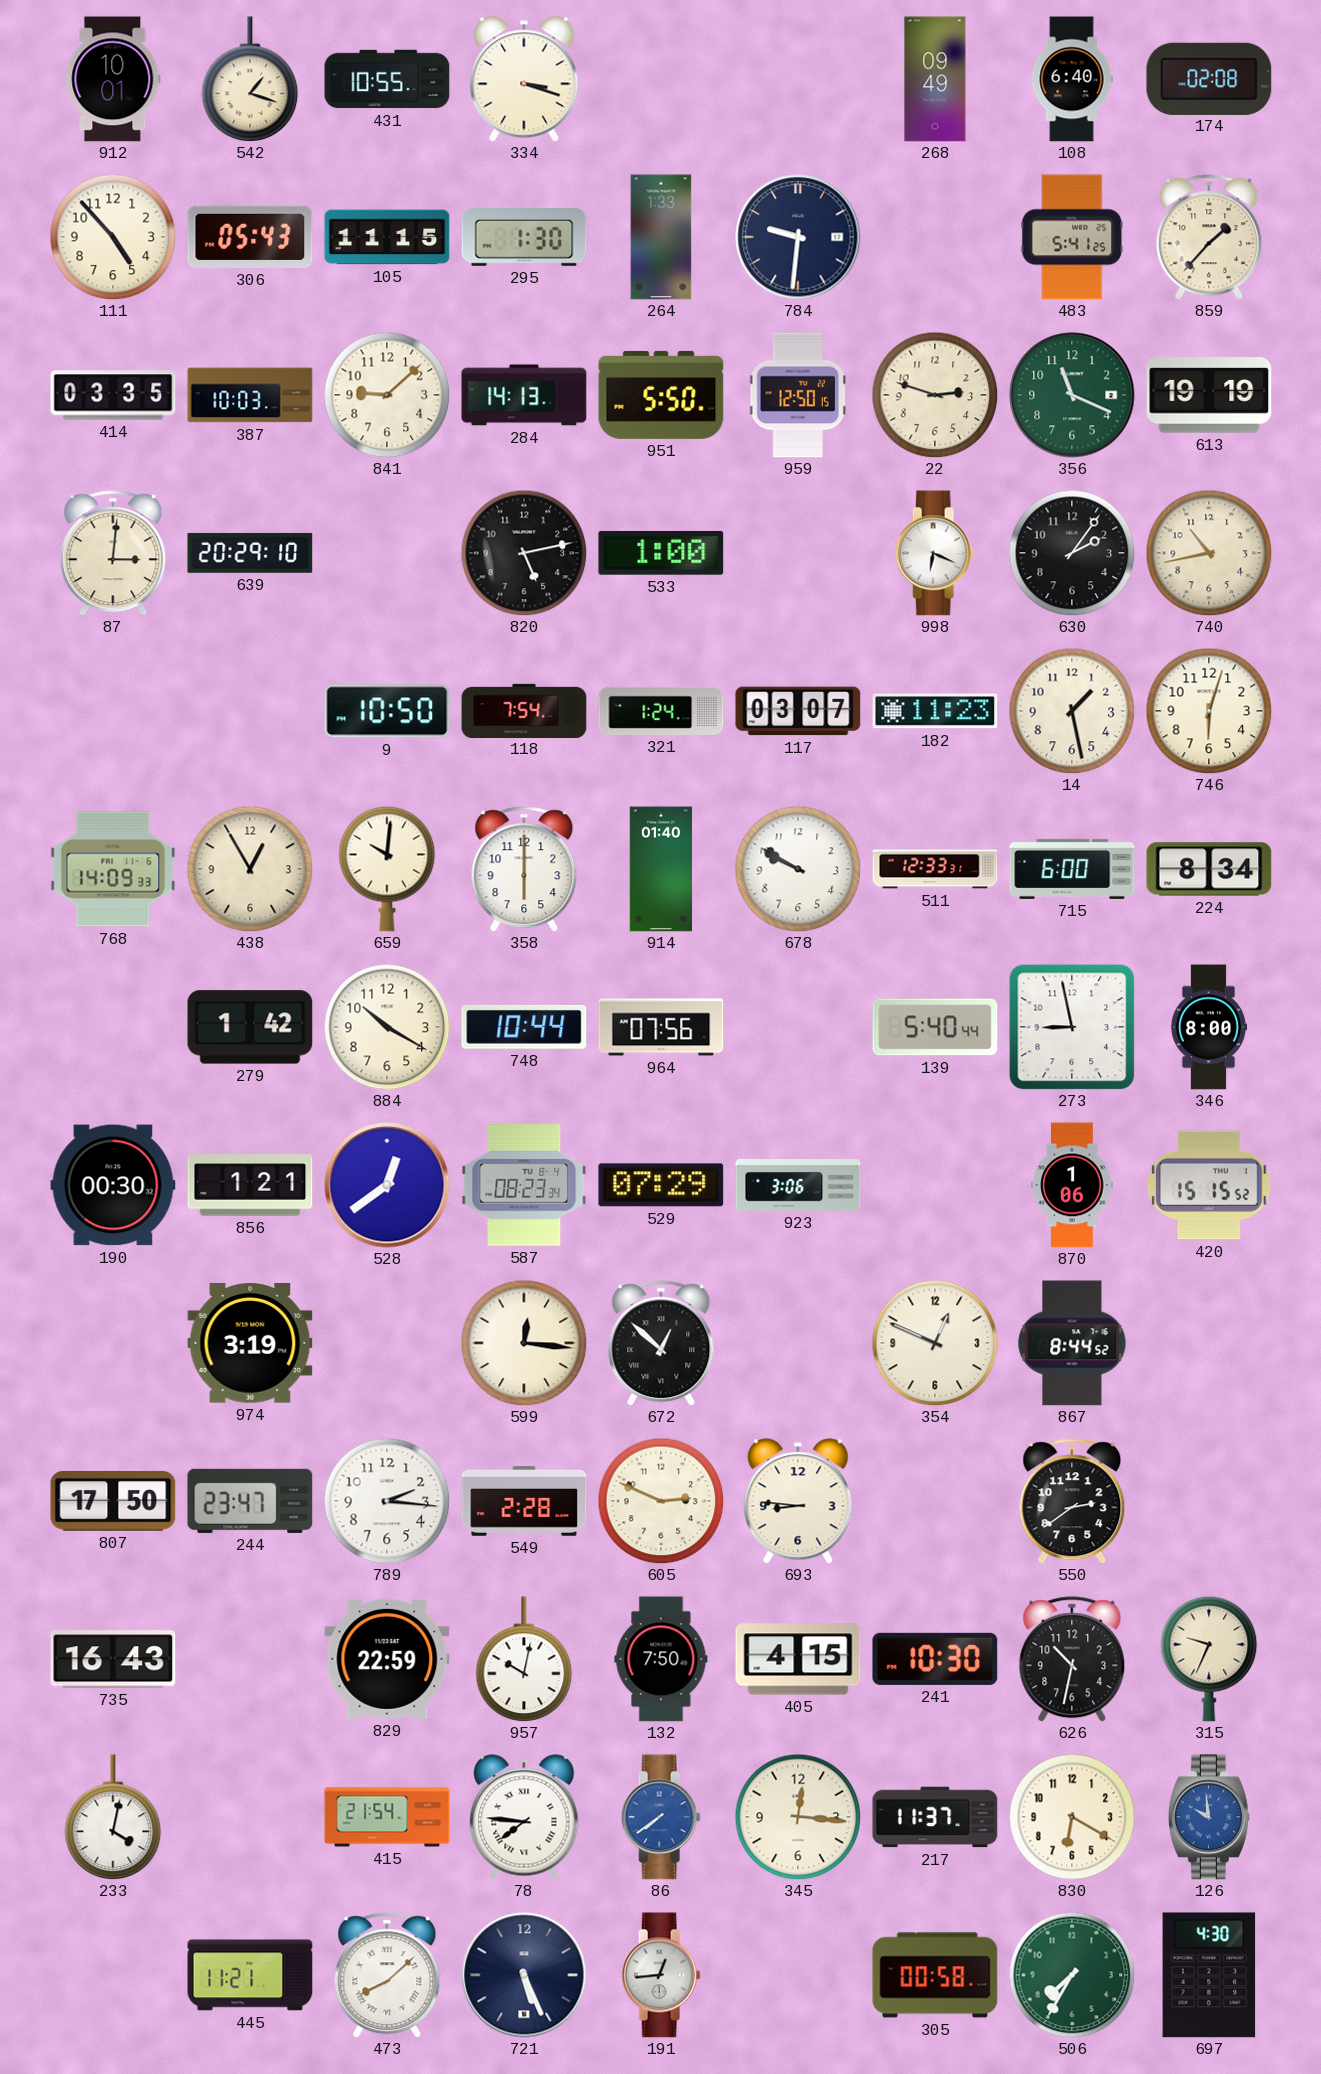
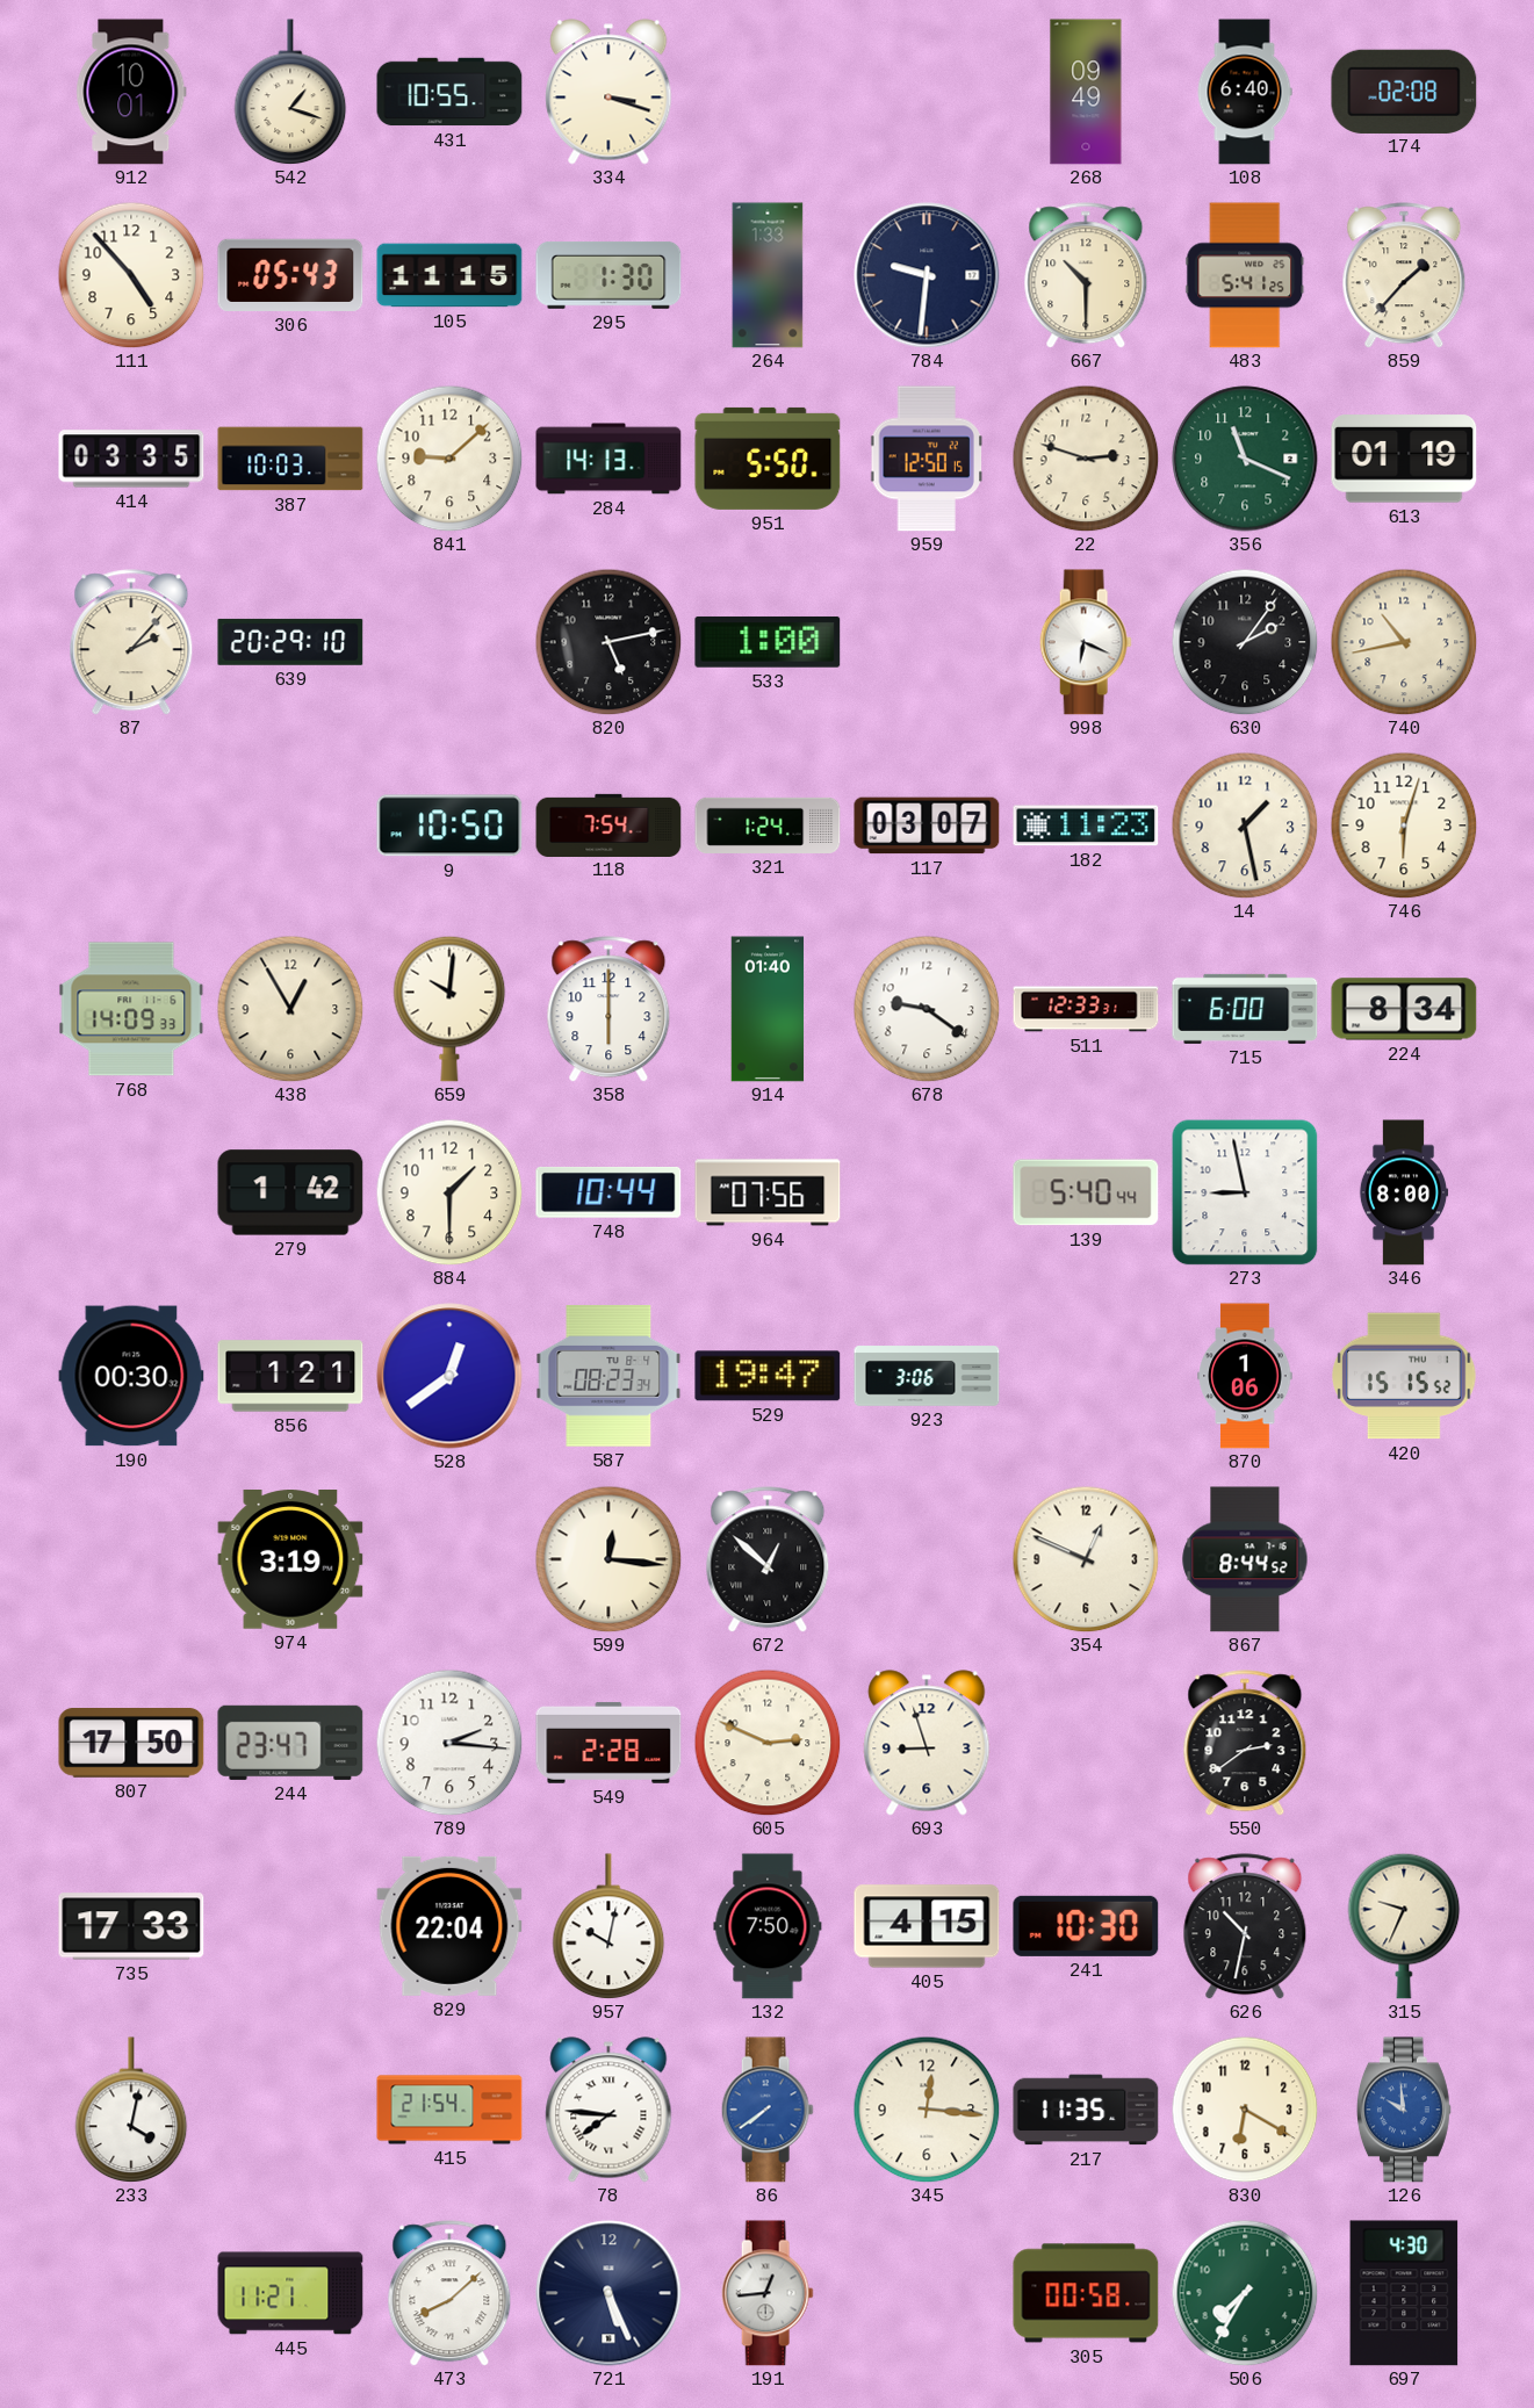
667: none -> 10:30 (1086, 275)
613: 19:19 -> 01:19 (1404, 459)
87: 3:01 -> 2:07 (131, 642)
678: 9:50 -> 9:21 (927, 1009)
884: 10:20 -> 1:30 (449, 1192)
529: 07:29 -> 19:47 (768, 1376)
693: 8:46 -> 8:57 (927, 1743)
735: 16:43 -> 17:33 (131, 1926)
829: 22:59 -> 22:04 (449, 1926)
217: 11:37 -> 11:35 (1086, 2110)
